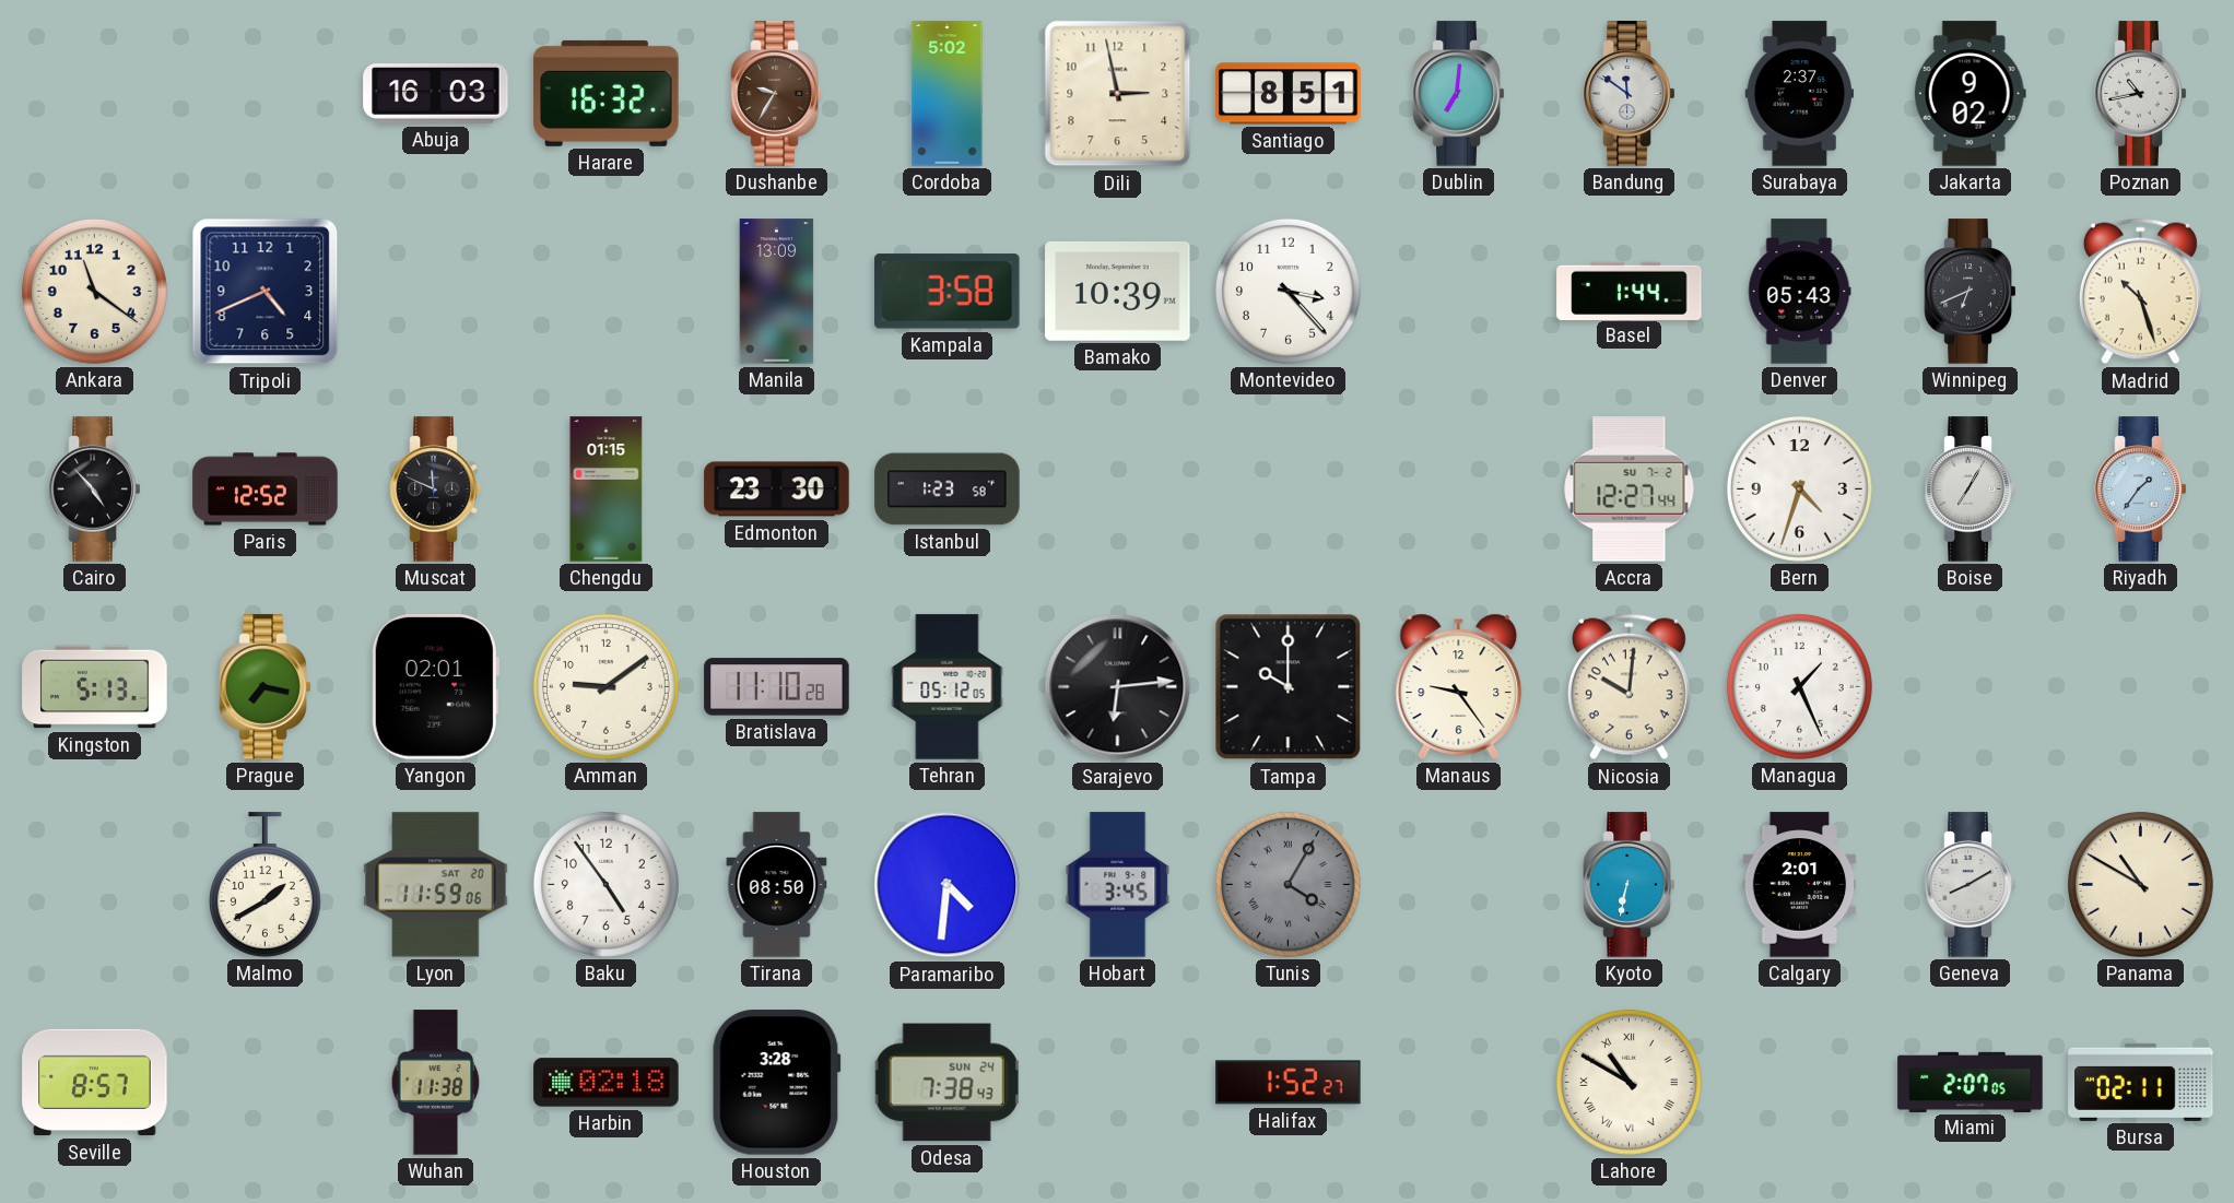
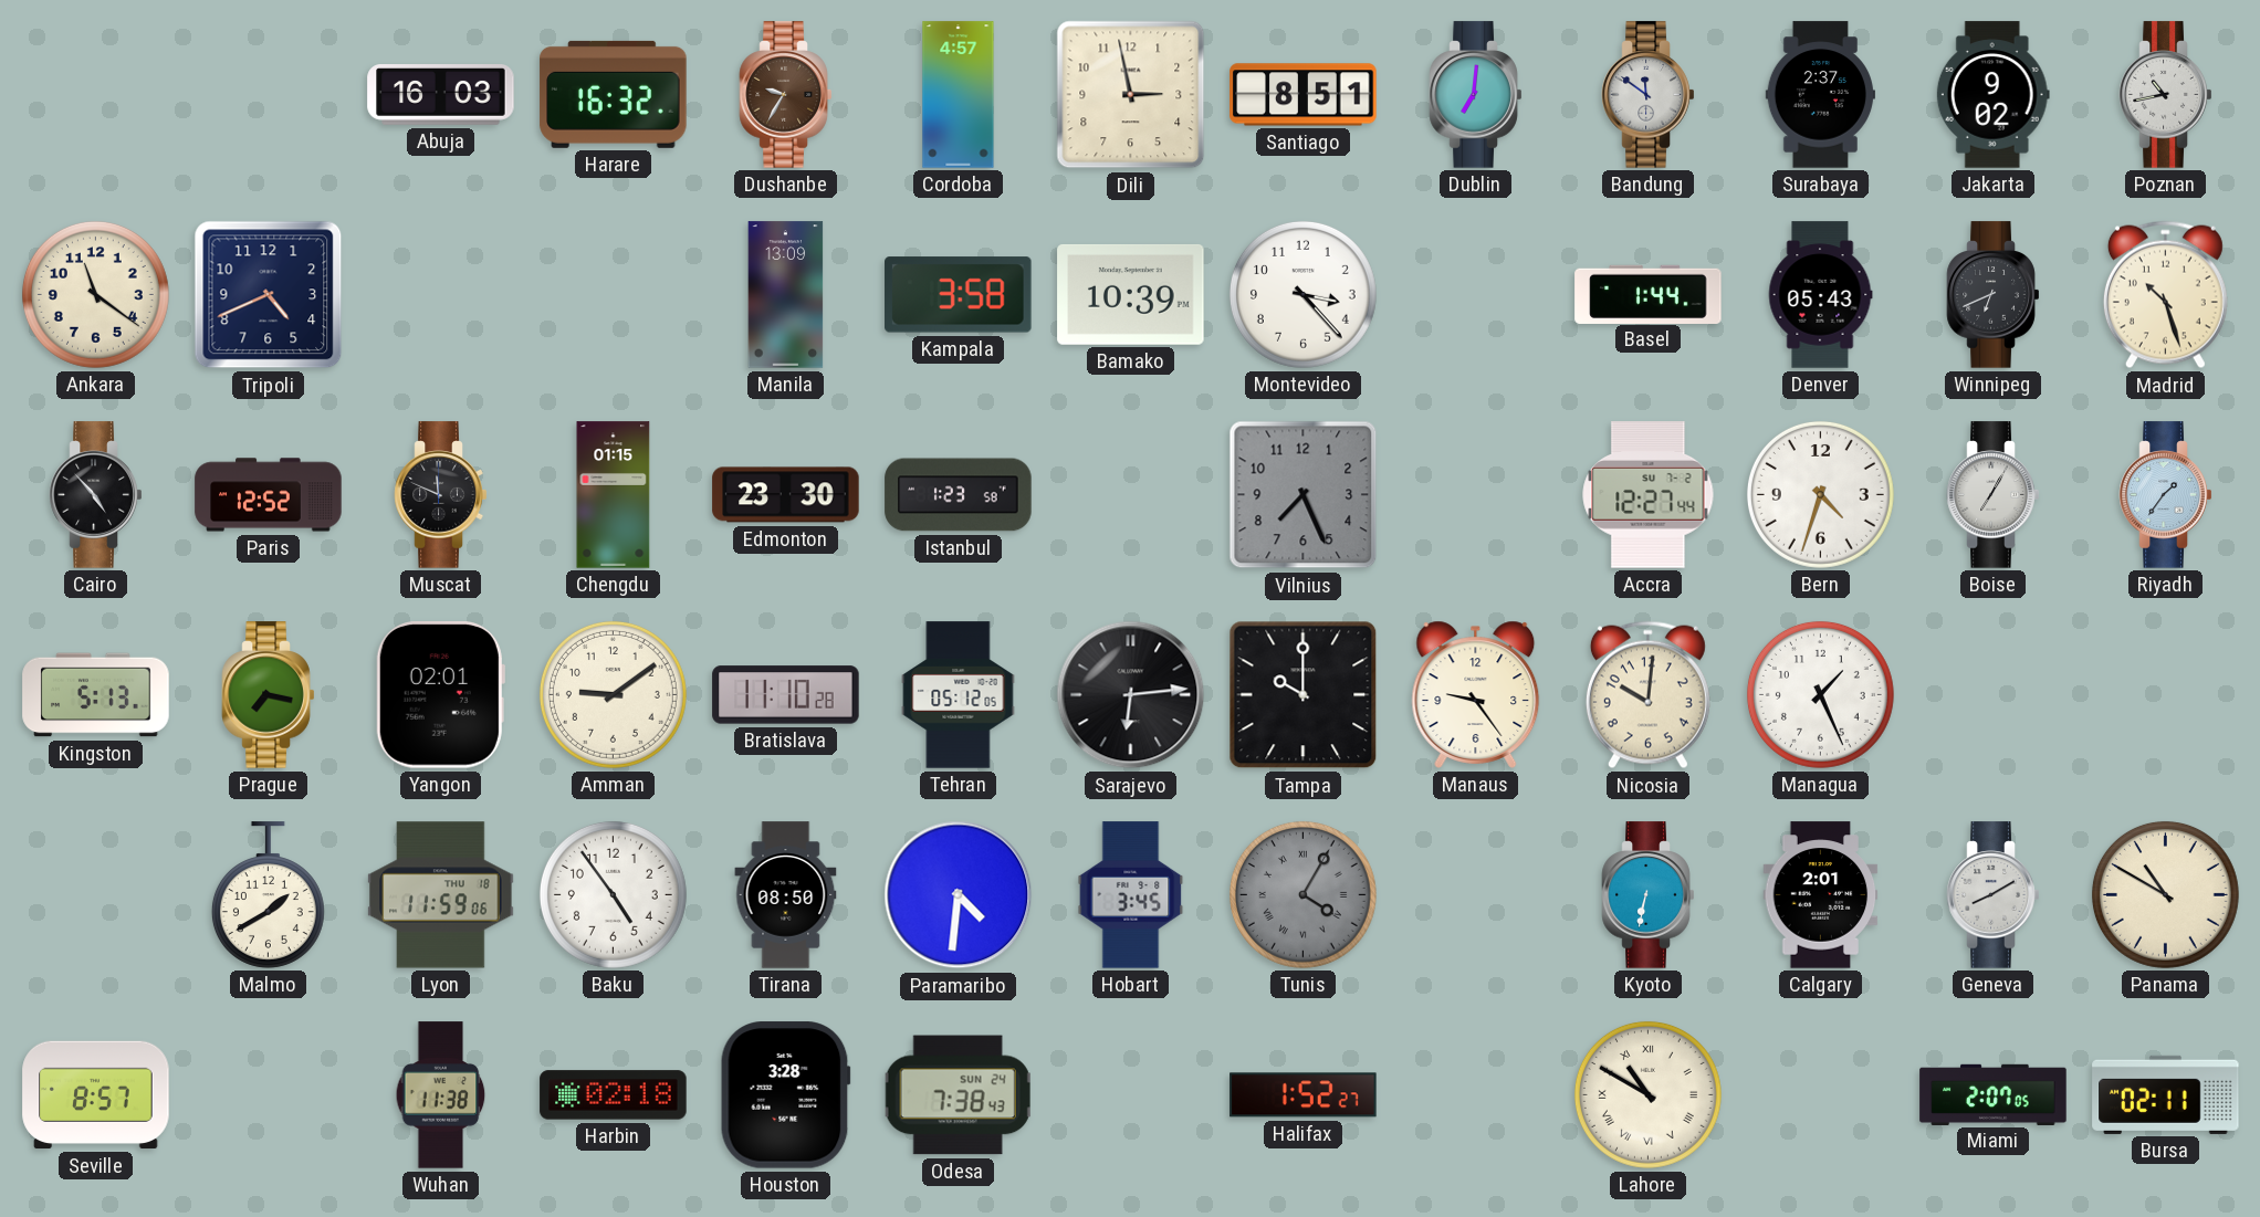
Cordoba: 5:02 -> 4:57 (959, 95)
Vilnius: none -> 7:26 (1304, 495)
Lyon date: SAT 20 -> THU 18 (441, 895)
